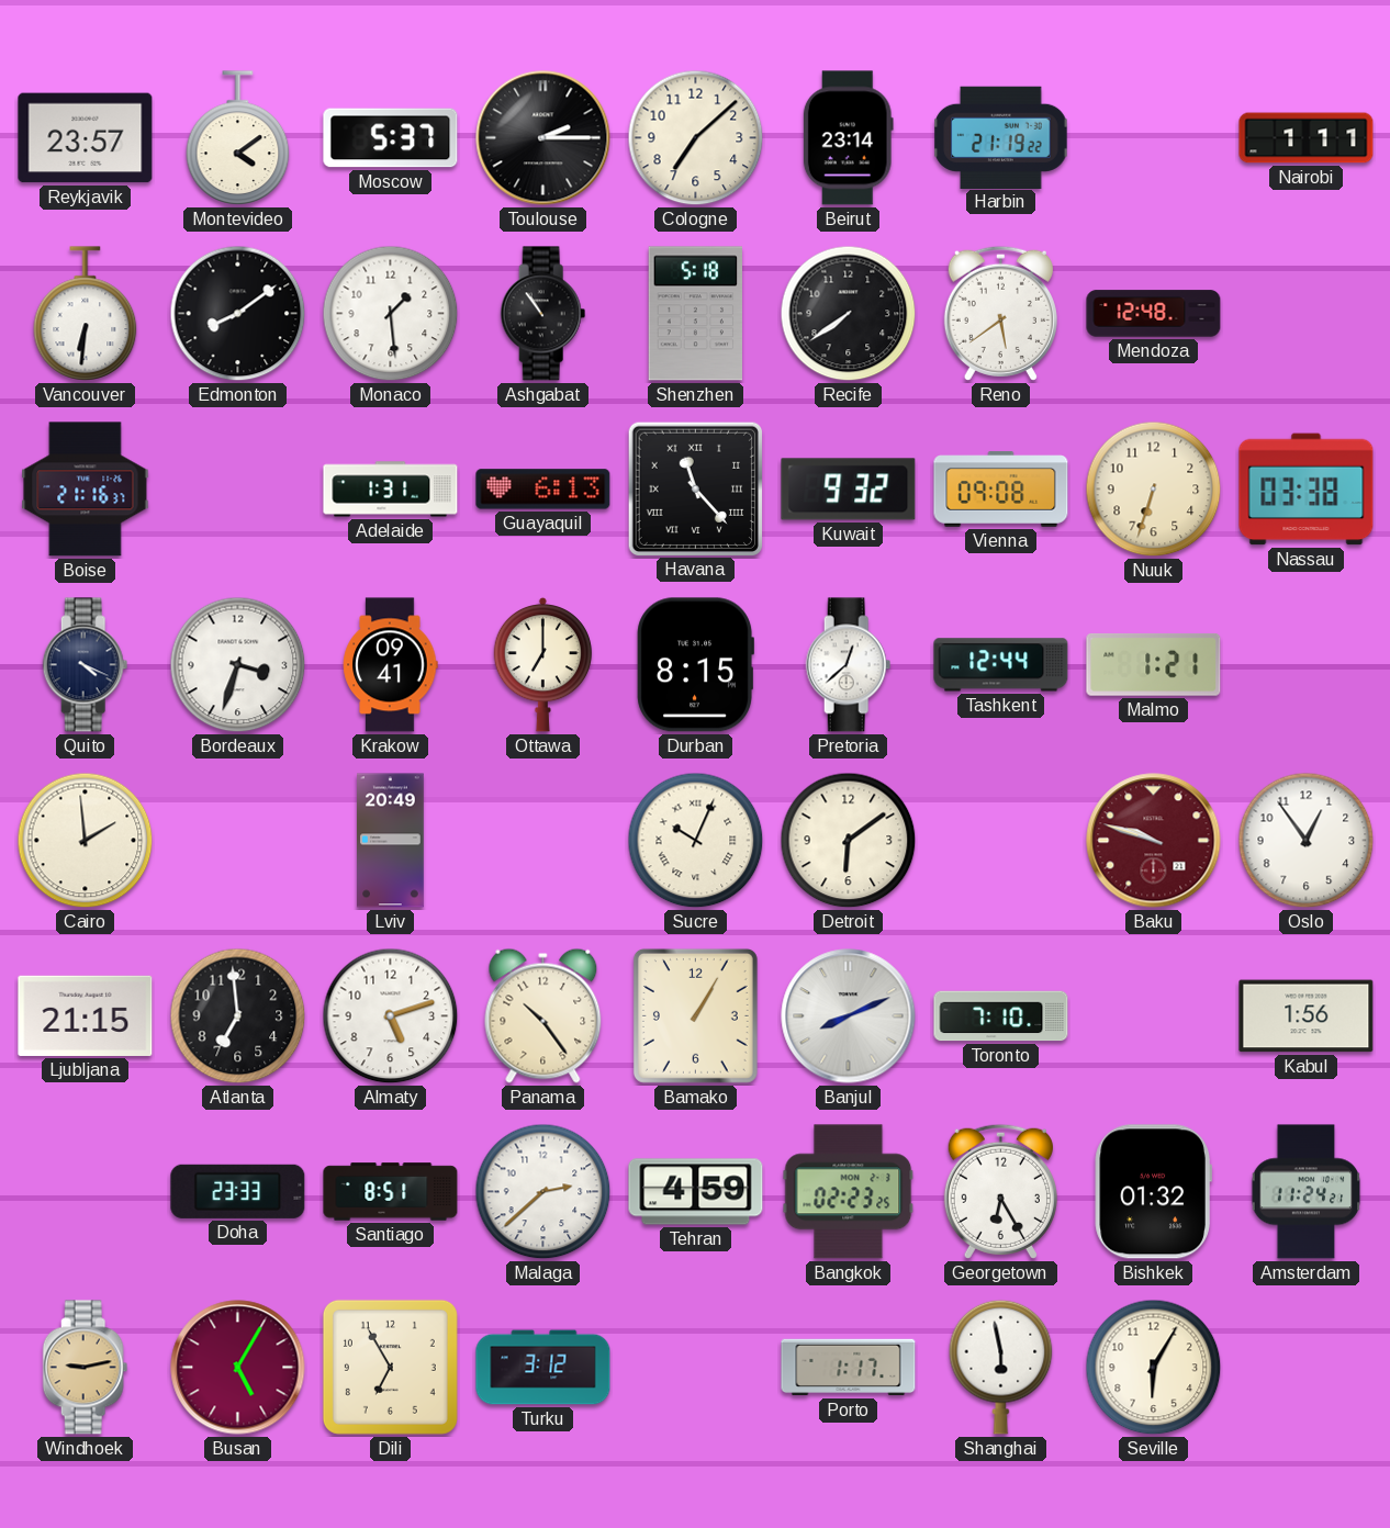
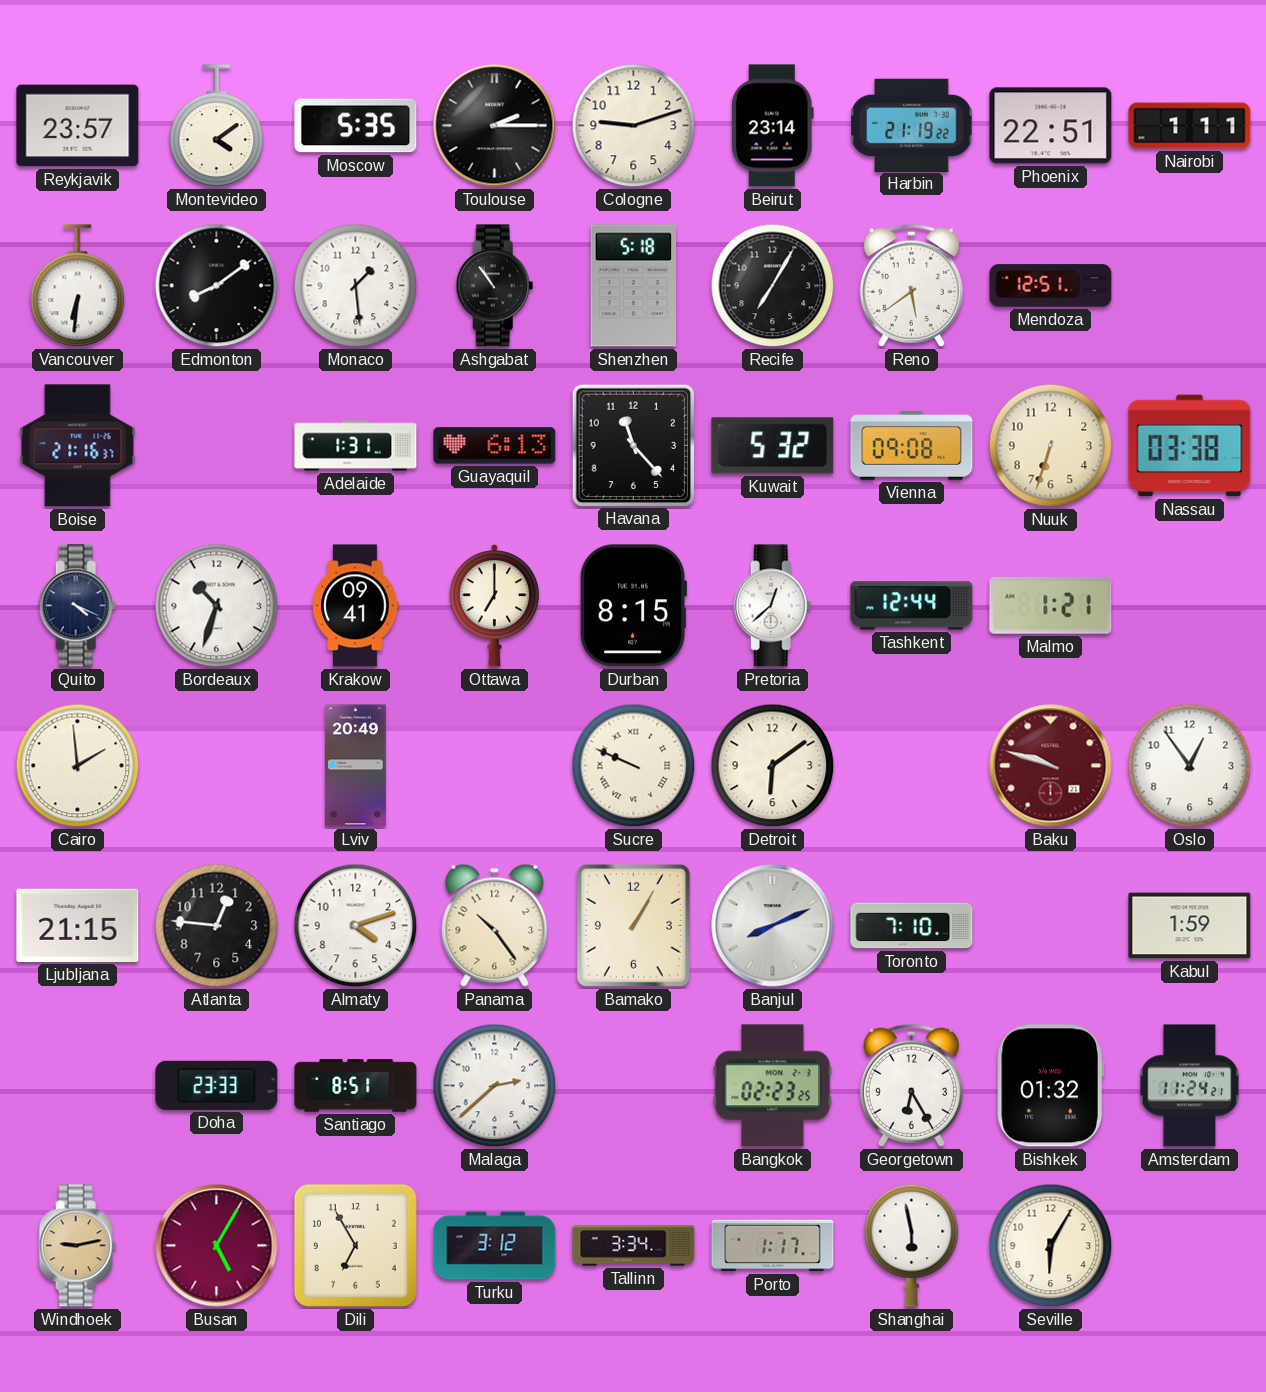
Moscow: 5:37 -> 5:35 (356, 126)
Cologne: 7:08 -> 9:12 (634, 126)
Phoenix: none -> 22:51 (1051, 126)
Recife: 7:39 -> 7:05 (773, 286)
Mendoza: 12:48 -> 12:51 (1051, 286)
Havana numerals: Roman -> Arabic (633, 445)
Kuwait: 9:32 -> 5:32 (773, 446)
Bordeaux: 3:33 -> 10:33 (217, 606)
Sucre: 10:04 -> 9:49 (634, 766)
Atlanta: 6:59 -> 12:46 (217, 926)
Almaty: 5:12 -> 4:12 (356, 926)
Kabul: 1:56 -> 1:59 (1190, 926)
Tehran: 4:59 -> none (696, 1192)
Tallinn: none -> 3:34 (634, 1246)
